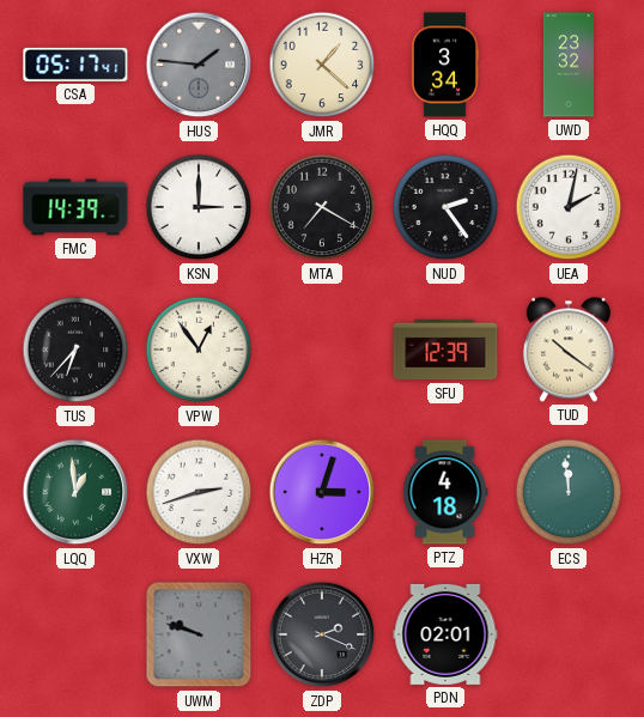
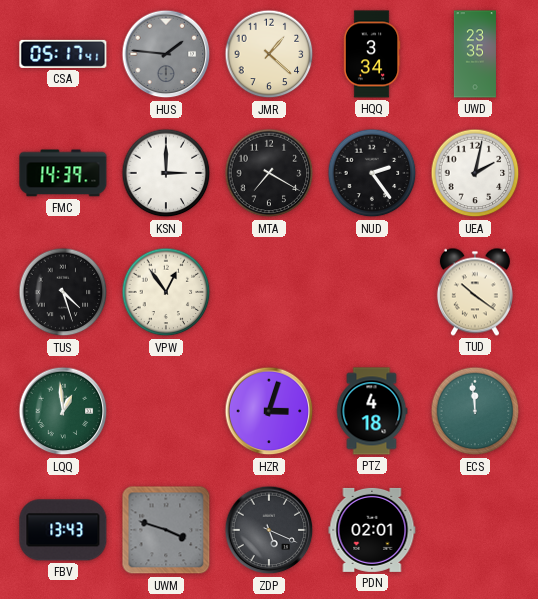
UWD: 23:32 -> 23:35 (475, 54)
TUS: 6:37 -> 4:27 (63, 292)
SFU: 12:39 -> none (445, 350)
VXW: 2:42 -> none (199, 492)
FBV: none -> 13:43 (63, 530)
UWM: 9:48 -> 3:48 (166, 530)
ZDP: 2:19 -> 5:19 (269, 530)
